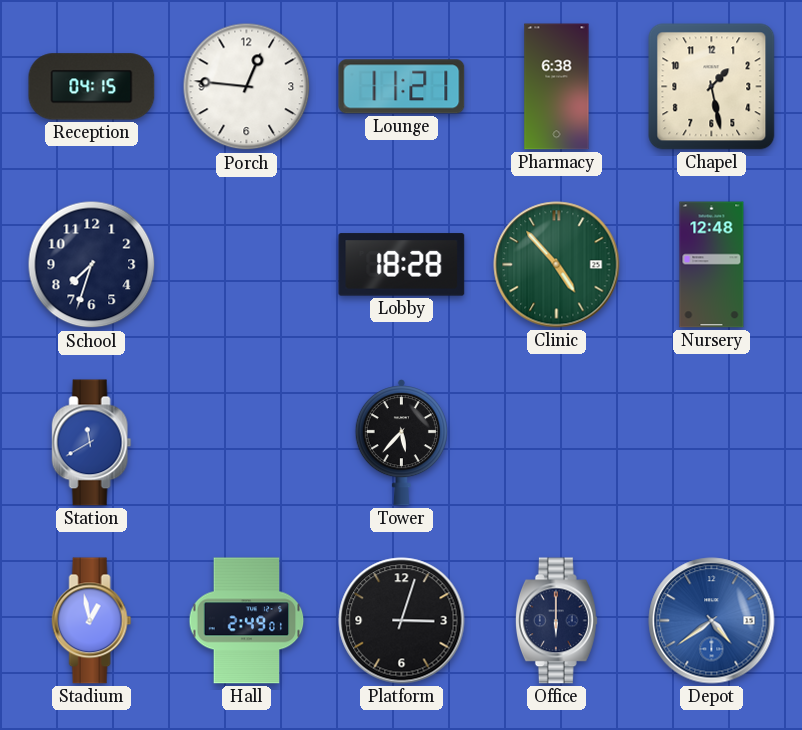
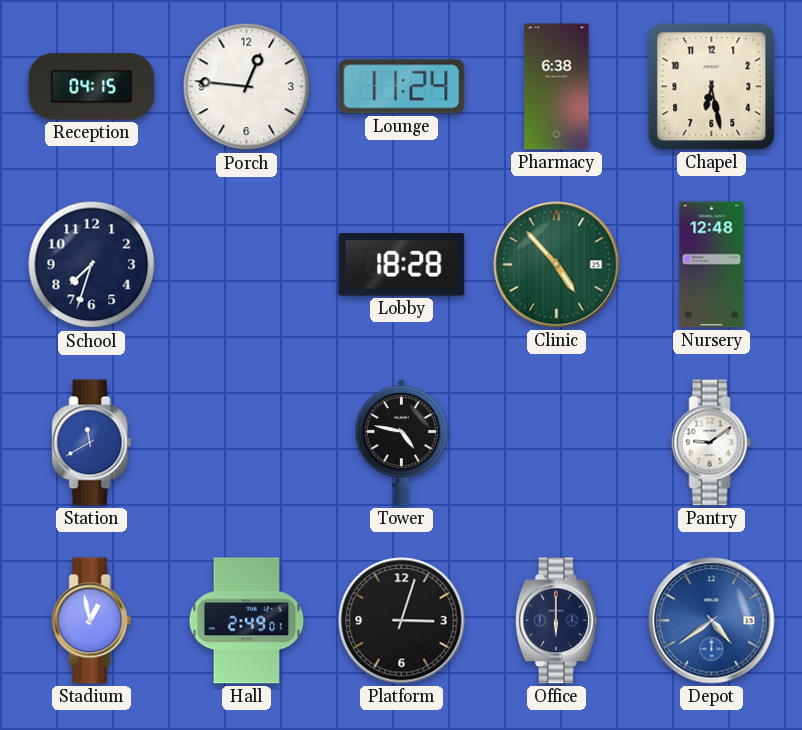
Lounge: 11:21 -> 11:24 (402, 87)
Chapel: 1:28 -> 6:28 (712, 87)
Tower: 5:37 -> 4:47 (401, 443)
Pantry: none -> 9:09 (712, 443)
